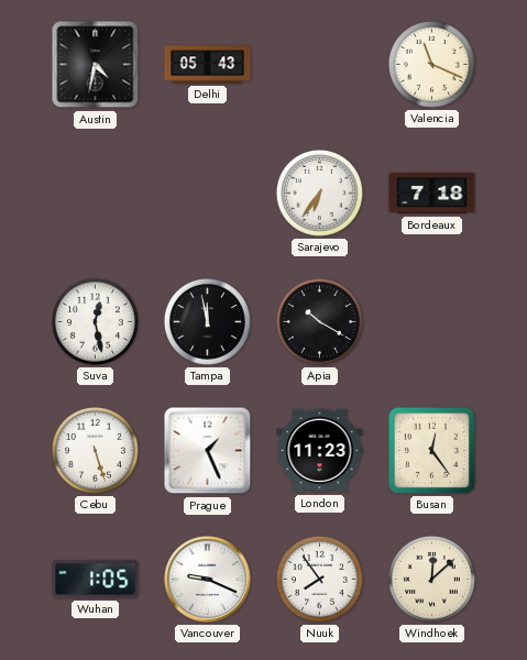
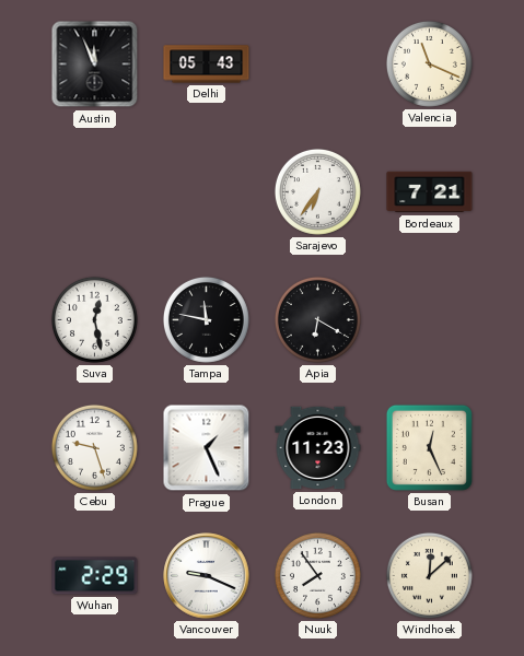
Austin: 4:32 -> 11:56 (95, 65)
Bordeaux: 7:18 -> 7:21 (430, 192)
Tampa: 11:58 -> 11:47 (206, 319)
Apia: 10:20 -> 6:20 (317, 319)
Cebu: 5:27 -> 9:27 (94, 447)
Busan: 12:24 -> 12:26 (429, 447)
Wuhan: 1:05 -> 2:29 (95, 576)
